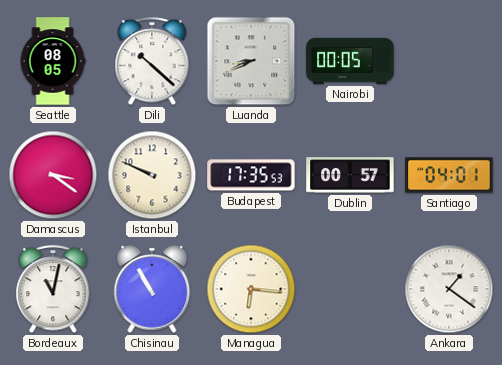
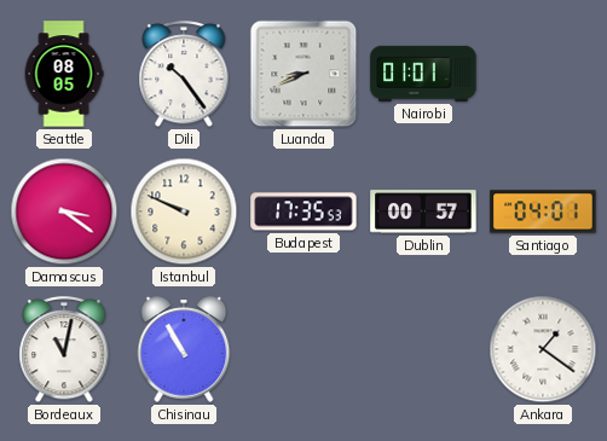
Dili: 10:22 -> 10:24 (184, 75)
Nairobi: 00:05 -> 01:01 (423, 74)
Managua: 6:16 -> none (251, 289)
